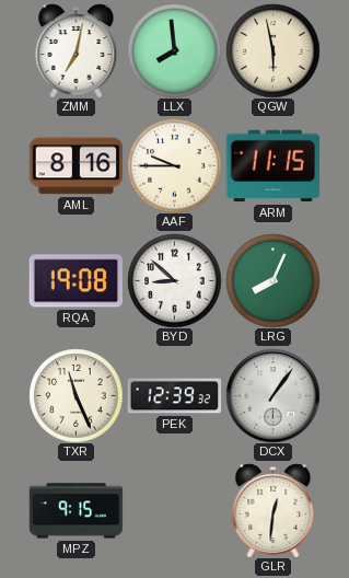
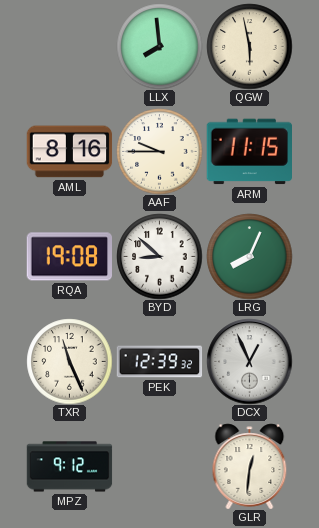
ZMM: 7:02 -> none (77, 50)
DCX: 1:06 -> 12:56 (249, 361)
MPZ: 9:15 -> 9:12 (69, 467)
